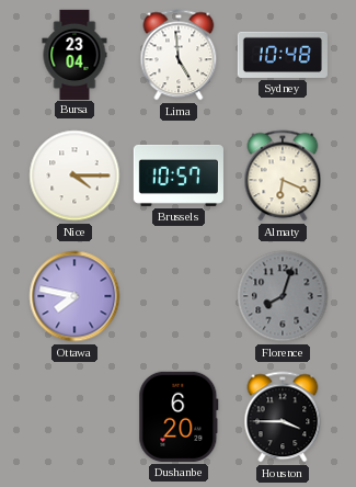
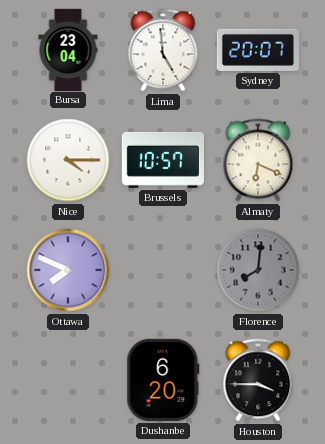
Sydney: 10:48 -> 20:07 (258, 50)
Ottawa: 7:47 -> 7:49 (68, 270)
Florence: 8:03 -> 8:01 (258, 270)
